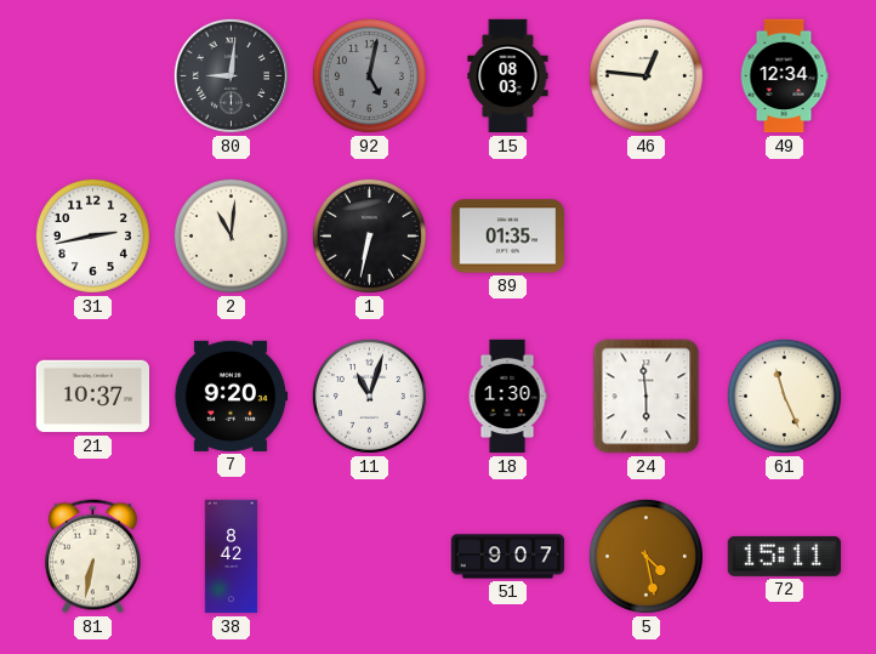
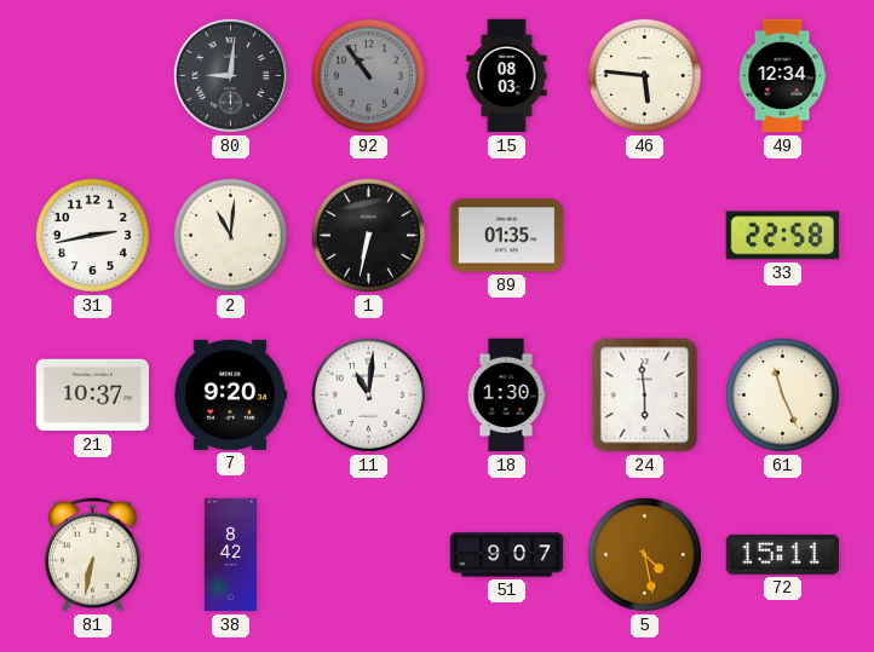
92: 5:02 -> 10:54 (368, 75)
46: 12:46 -> 5:46 (644, 75)
33: none -> 22:58 (782, 236)
11: 11:03 -> 11:01 (368, 394)
